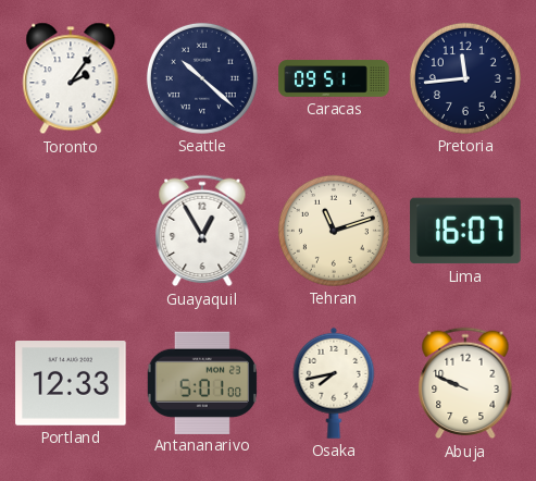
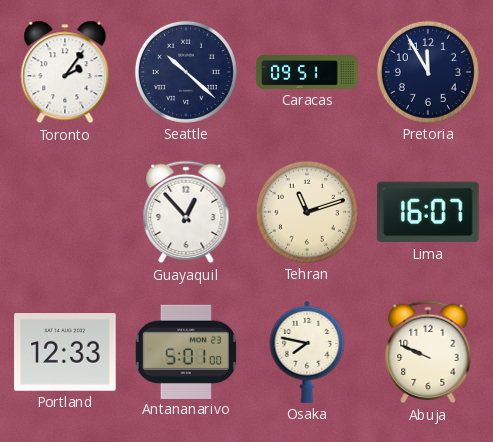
Pretoria: 11:44 -> 11:55 (428, 72)
Guayaquil: 12:55 -> 12:53 (186, 212)
Osaka: 7:43 -> 7:47 (307, 352)
